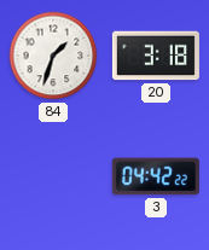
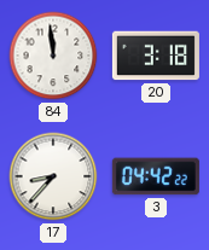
84: 1:33 -> 11:59 (53, 56)
17: none -> 8:37 (53, 176)
